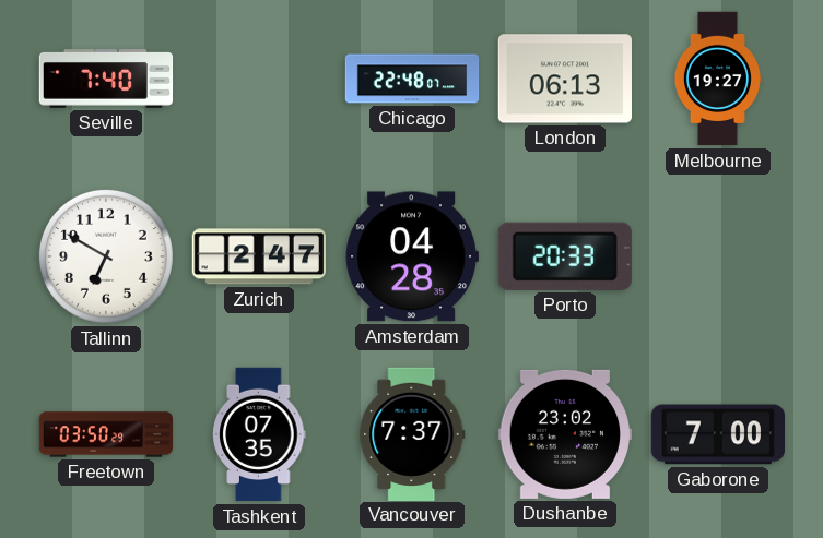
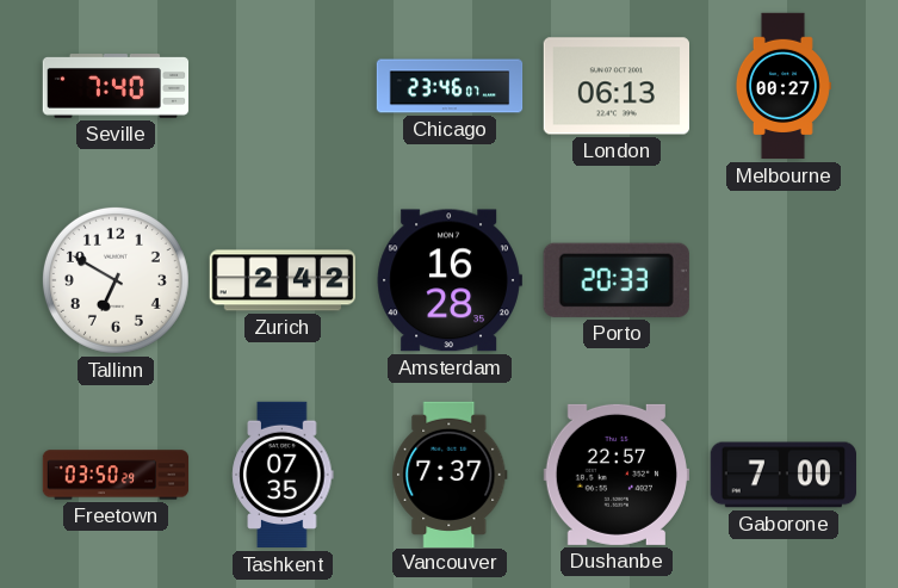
Chicago: 22:48 -> 23:46 (450, 86)
Melbourne: 19:27 -> 00:27 (782, 86)
Zurich: 2:47 -> 2:42 (281, 280)
Amsterdam: 04:28 -> 16:28 (450, 280)
Dushanbe: 23:02 -> 22:57 (615, 475)
